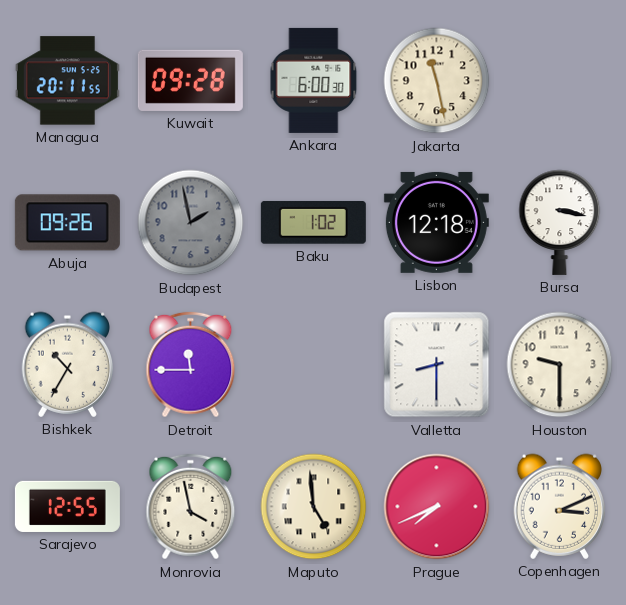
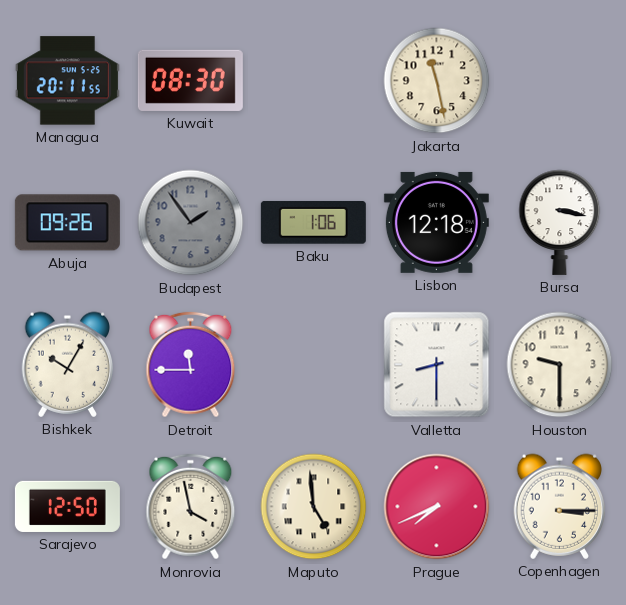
Kuwait: 09:28 -> 08:30 (190, 80)
Ankara: 6:00 -> none (314, 80)
Budapest: 1:58 -> 1:54 (191, 223)
Baku: 1:02 -> 1:06 (313, 223)
Bishkek: 10:35 -> 10:05 (68, 364)
Sarajevo: 12:55 -> 12:50 (67, 506)
Copenhagen: 3:11 -> 3:15 (560, 506)
